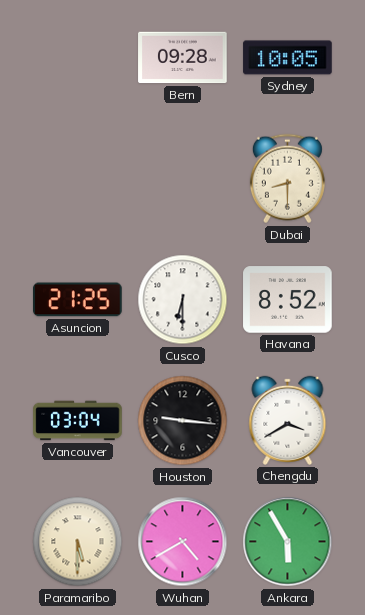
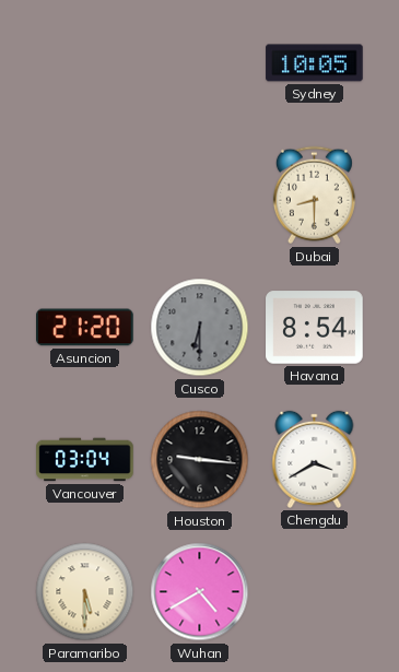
Bern: 09:28 -> none (183, 58)
Asuncion: 21:25 -> 21:20 (85, 328)
Cusco dial: white -> grey (200, 328)
Havana: 8:52 -> 8:54 (315, 328)
Ankara: 5:55 -> none (288, 542)
